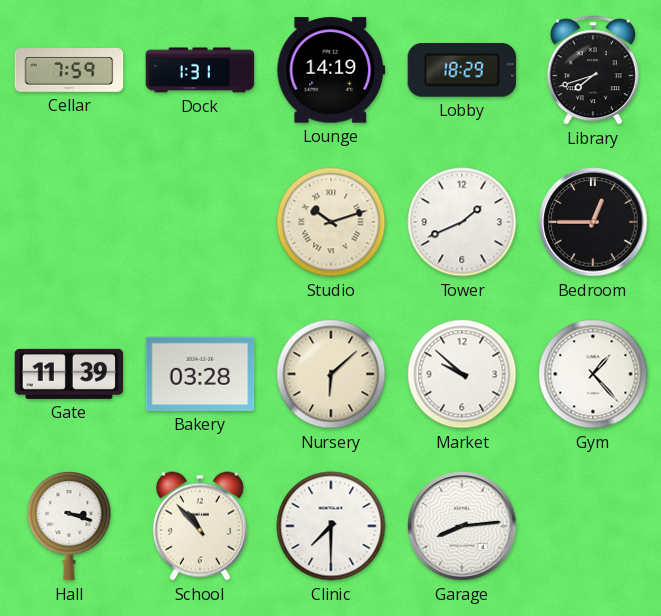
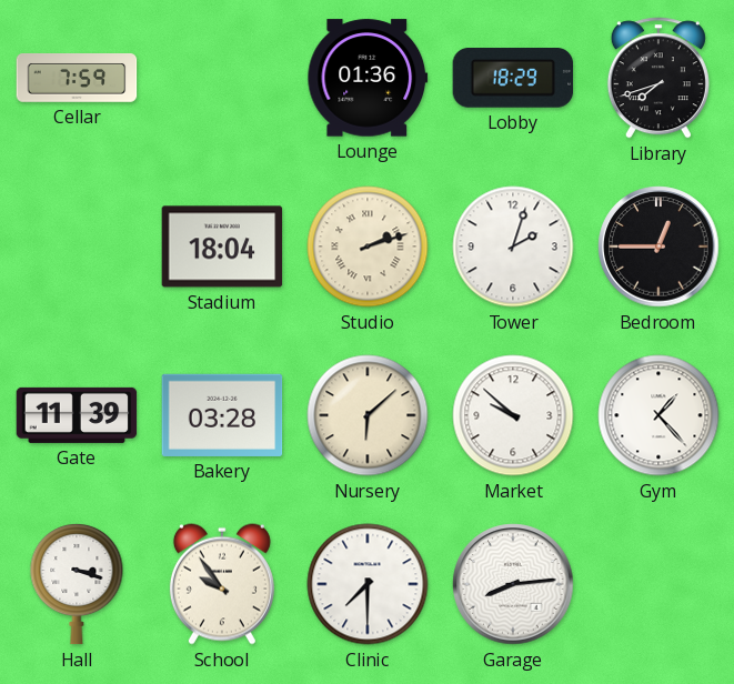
Dock: 1:31 -> none (200, 70)
Lounge: 14:19 -> 01:36 (368, 78)
Stadium: none -> 18:04 (222, 247)
Studio: 10:12 -> 2:12 (368, 247)
Tower: 1:41 -> 2:03 (513, 247)
School: 10:53 -> 9:54 (222, 584)
